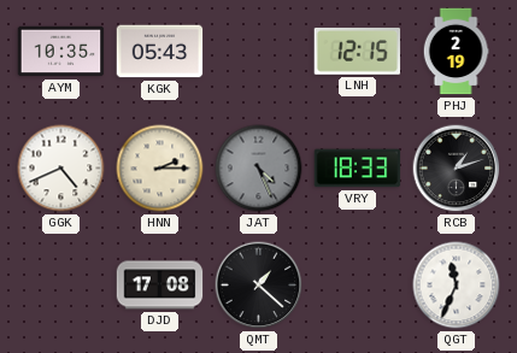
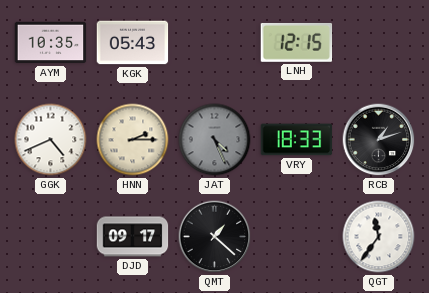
PHJ: 2:19 -> none (456, 52)
DJD: 17:08 -> 09:17 (133, 237)
QGT: 11:34 -> 11:36 (379, 237)
